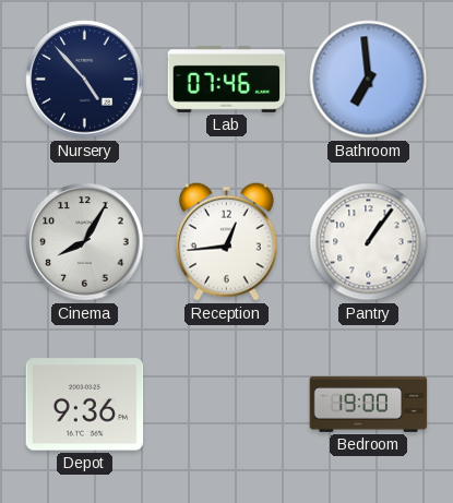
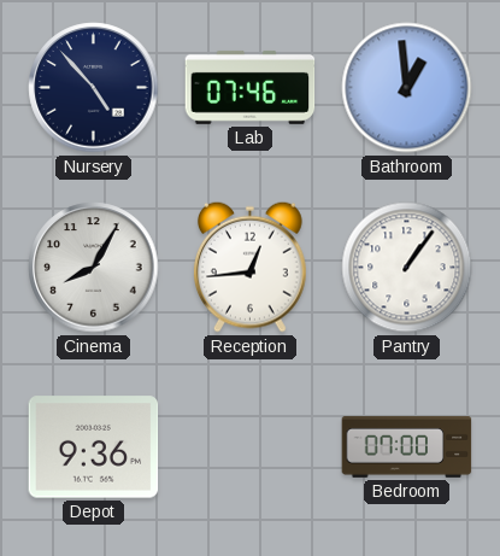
Bathroom: 6:59 -> 12:59 (407, 88)
Bedroom: 19:00 -> 07:00 (407, 446)
